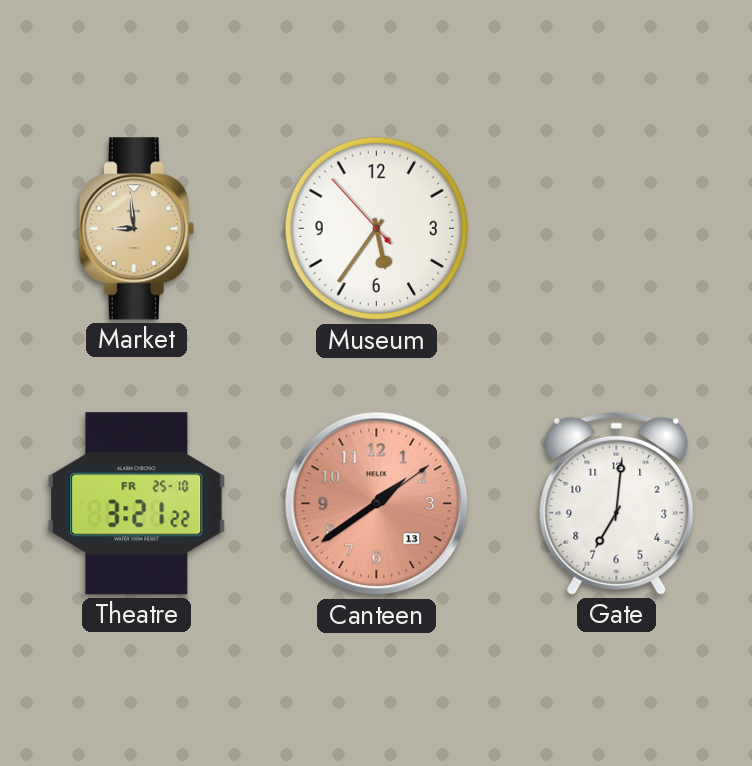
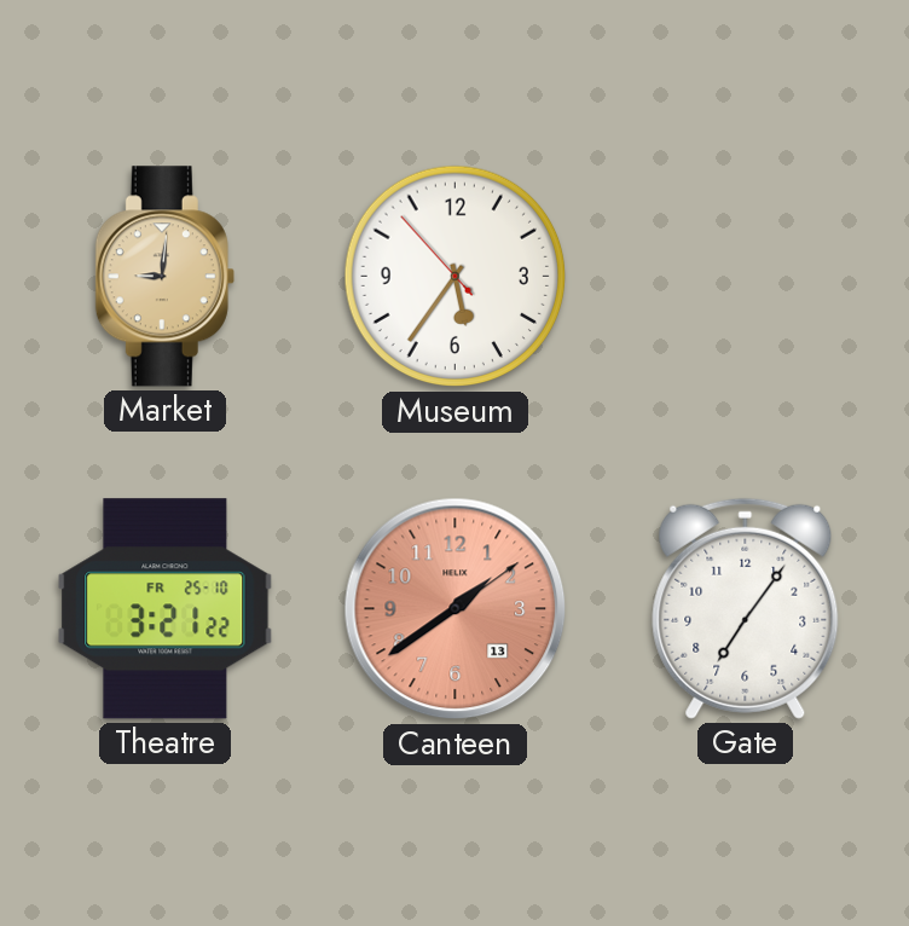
Market: 8:59 -> 9:01 (164, 277)
Gate: 7:01 -> 7:06 (746, 608)
